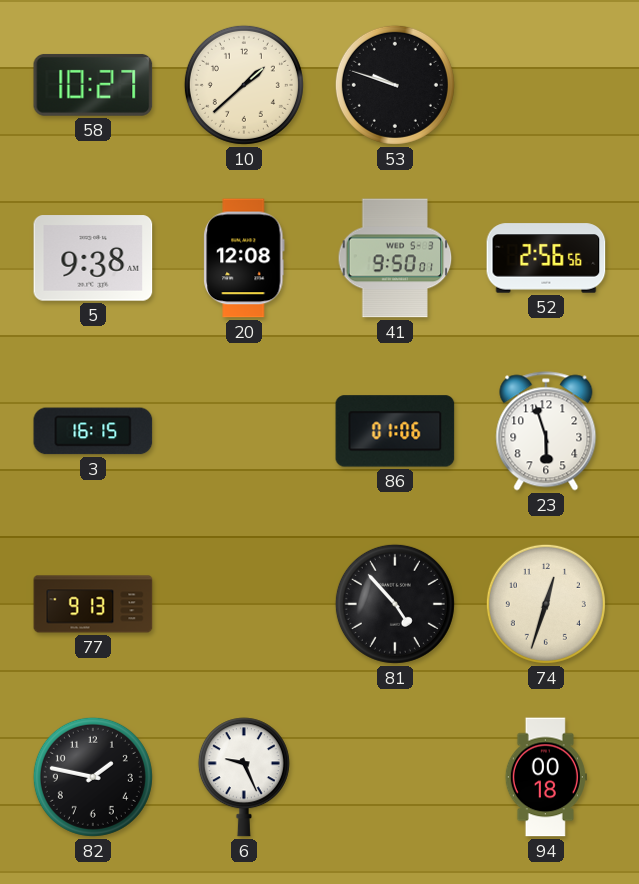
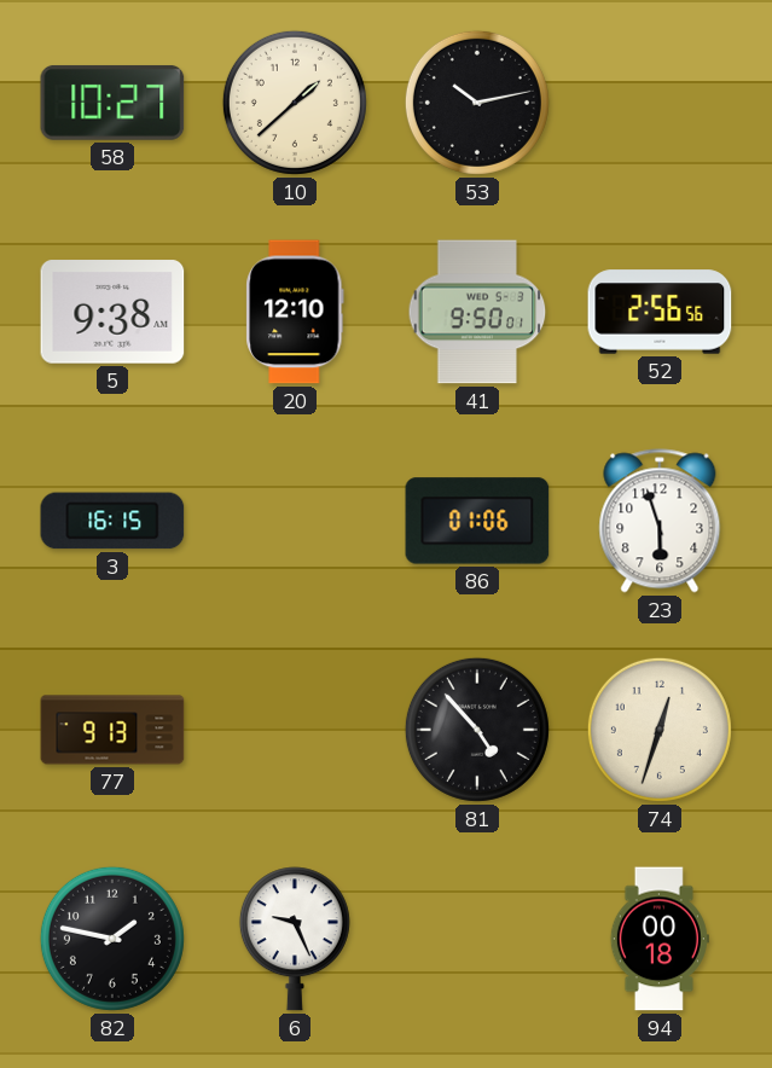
53: 9:48 -> 10:13 (477, 103)
20: 12:08 -> 12:10 (295, 312)
